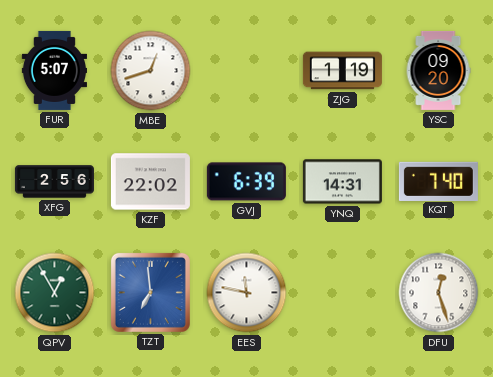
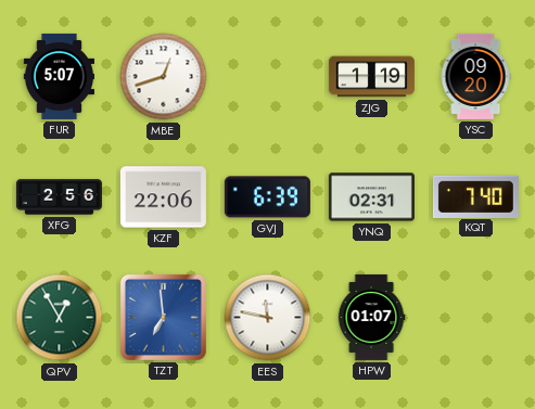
KZF: 22:02 -> 22:06 (163, 197)
YNQ: 14:31 -> 02:31 (371, 197)
HPW: none -> 01:07 (371, 317)
DFU: 12:27 -> none (439, 293)
